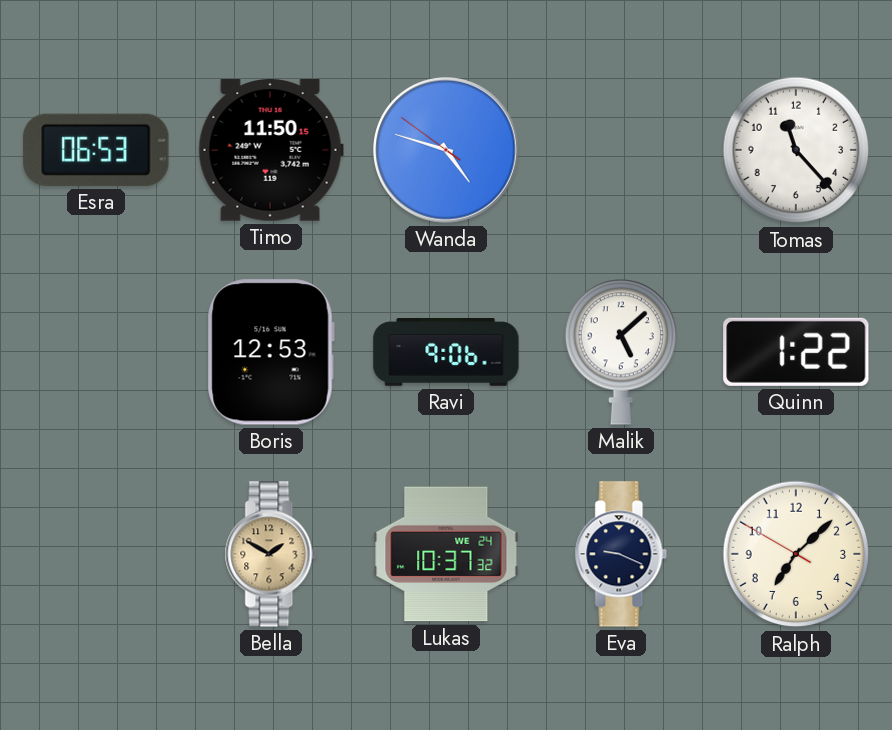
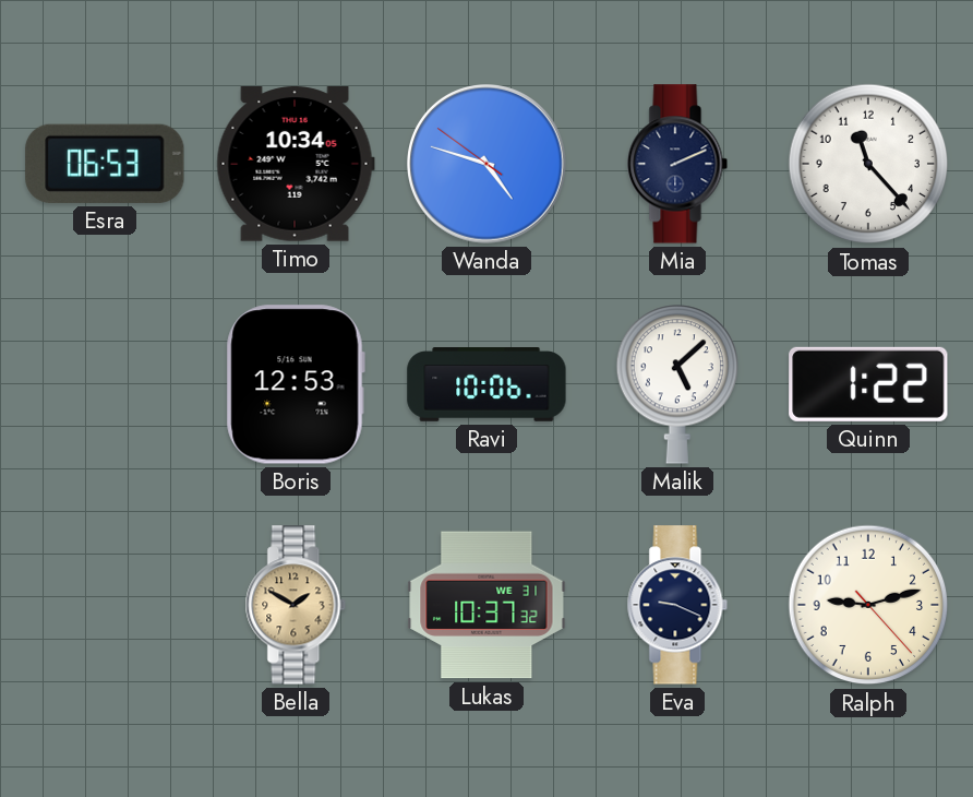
Timo: 11:50 -> 10:34 (296, 165)
Mia: none -> 2:11 (677, 164)
Ravi: 9:06 -> 10:06 (487, 385)
Lukas date: WE 24 -> WE 31 (487, 605)
Ralph: 7:07 -> 9:12 (868, 605)
